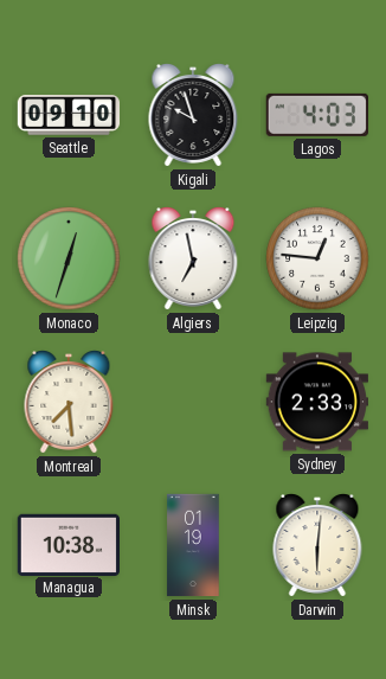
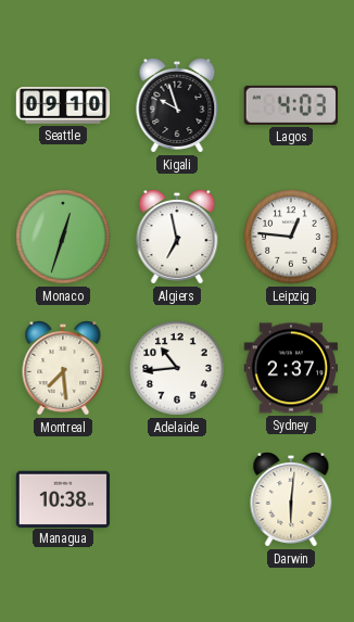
Adelaide: none -> 10:44 (177, 368)
Sydney: 2:33 -> 2:37 (291, 368)
Minsk: 01:19 -> none (193, 545)
